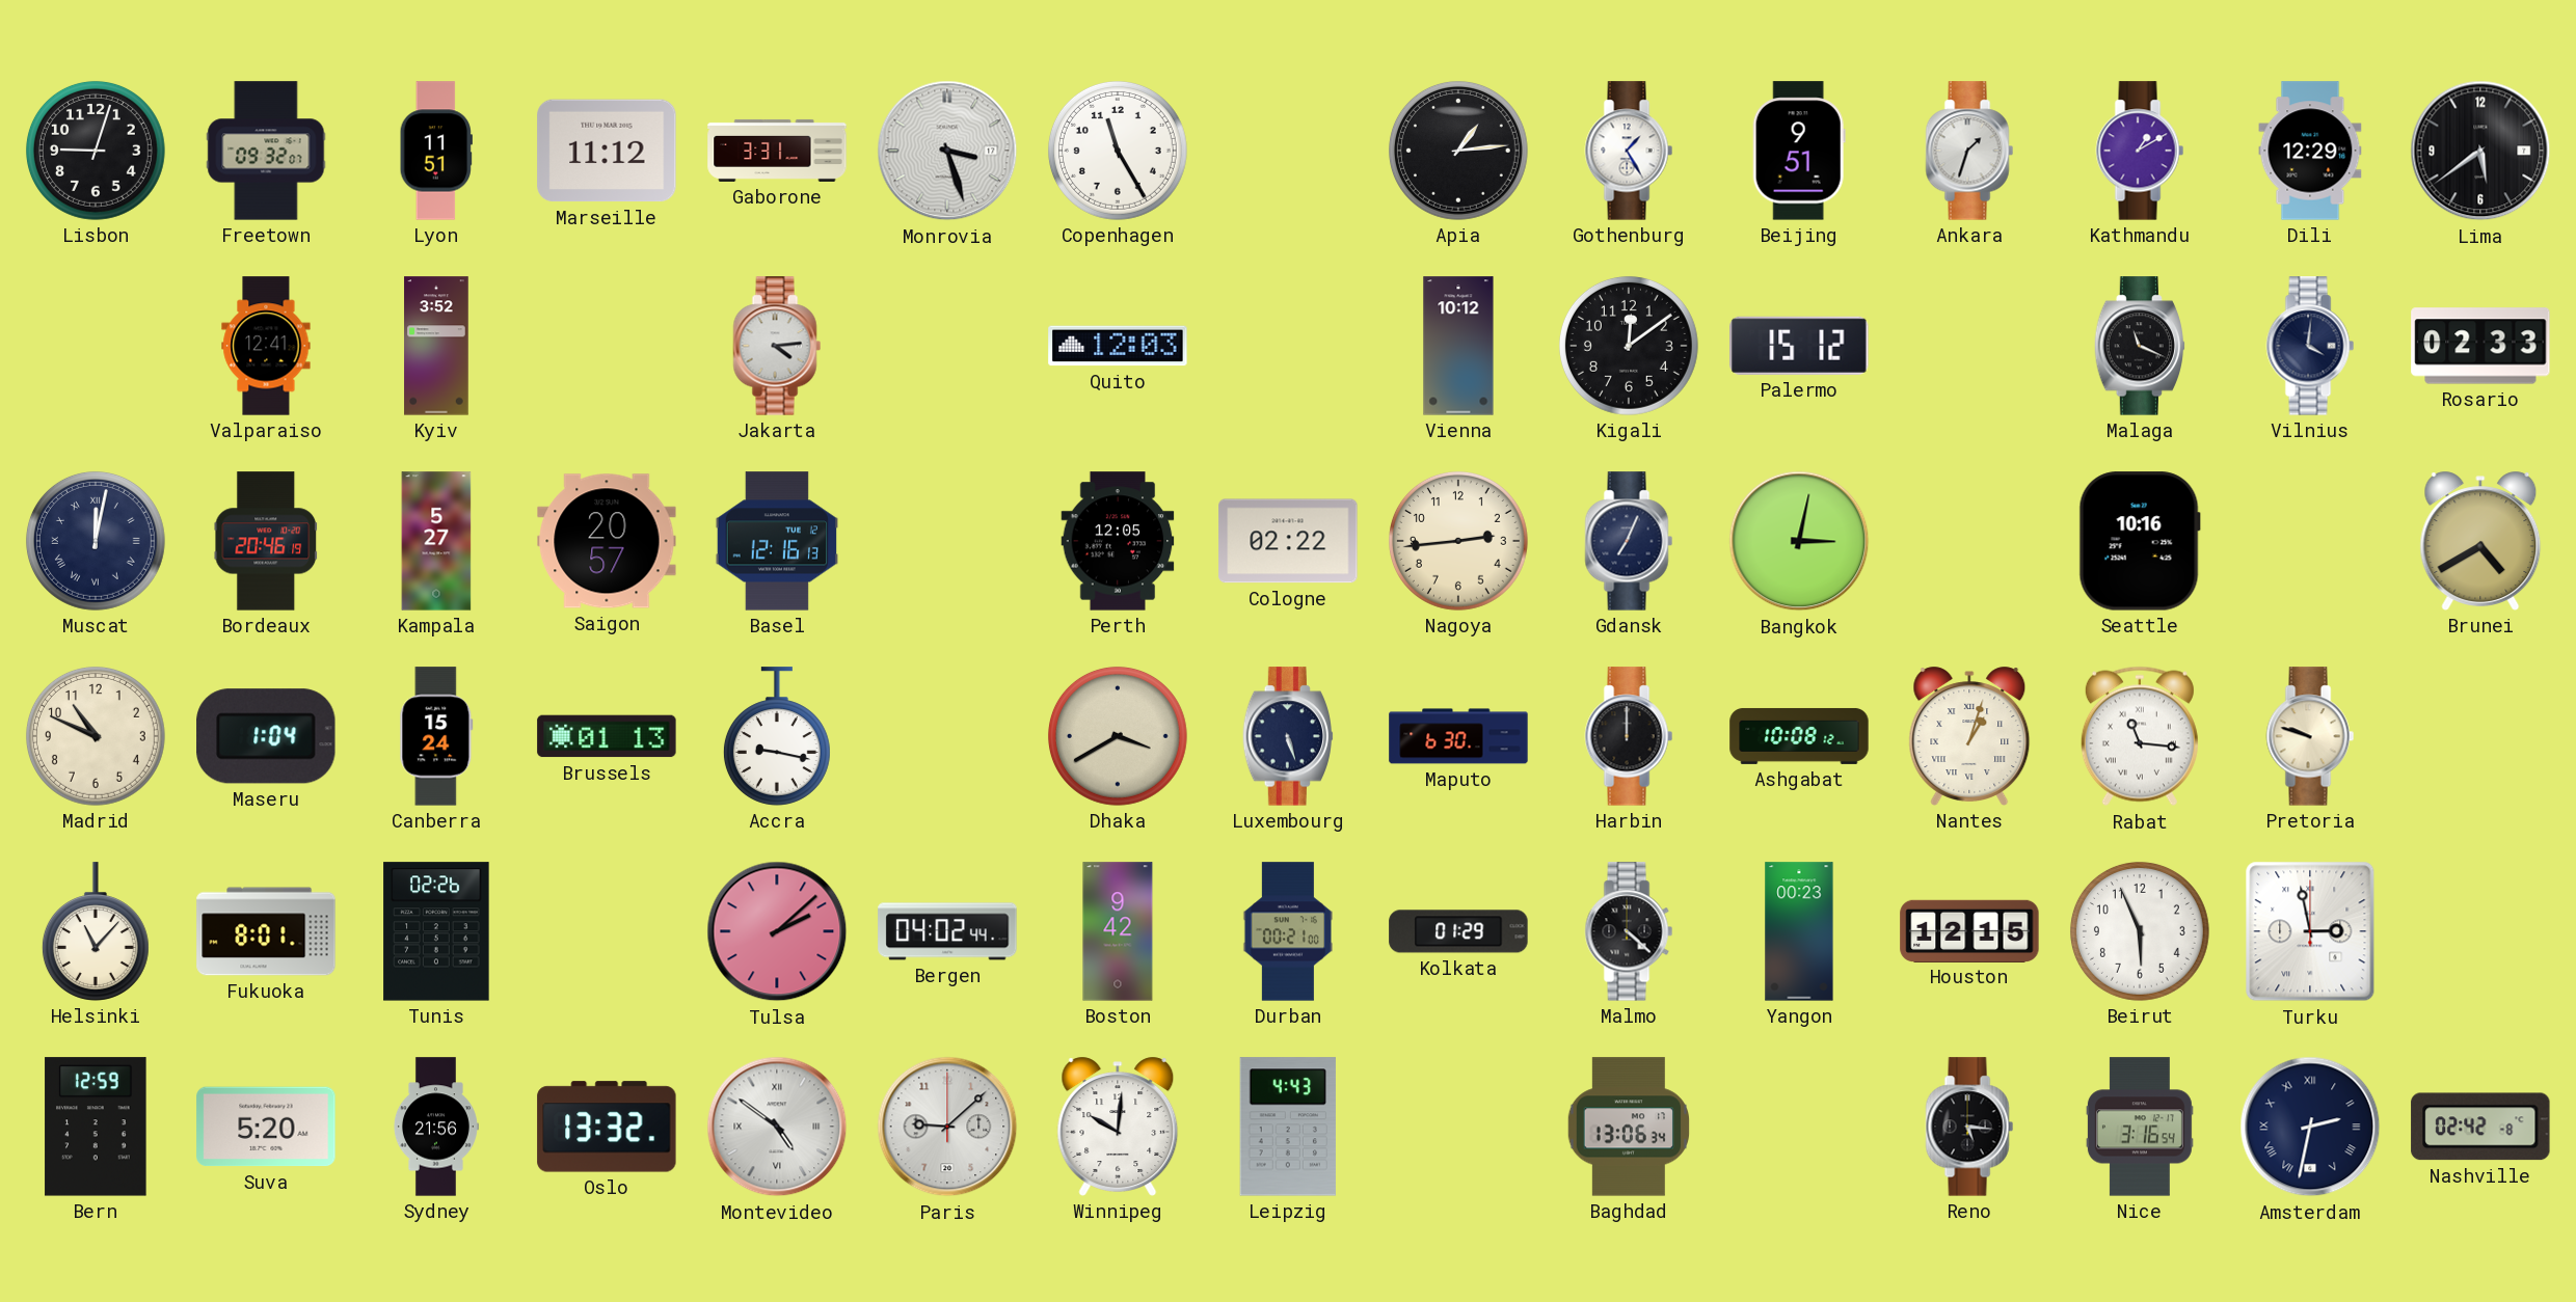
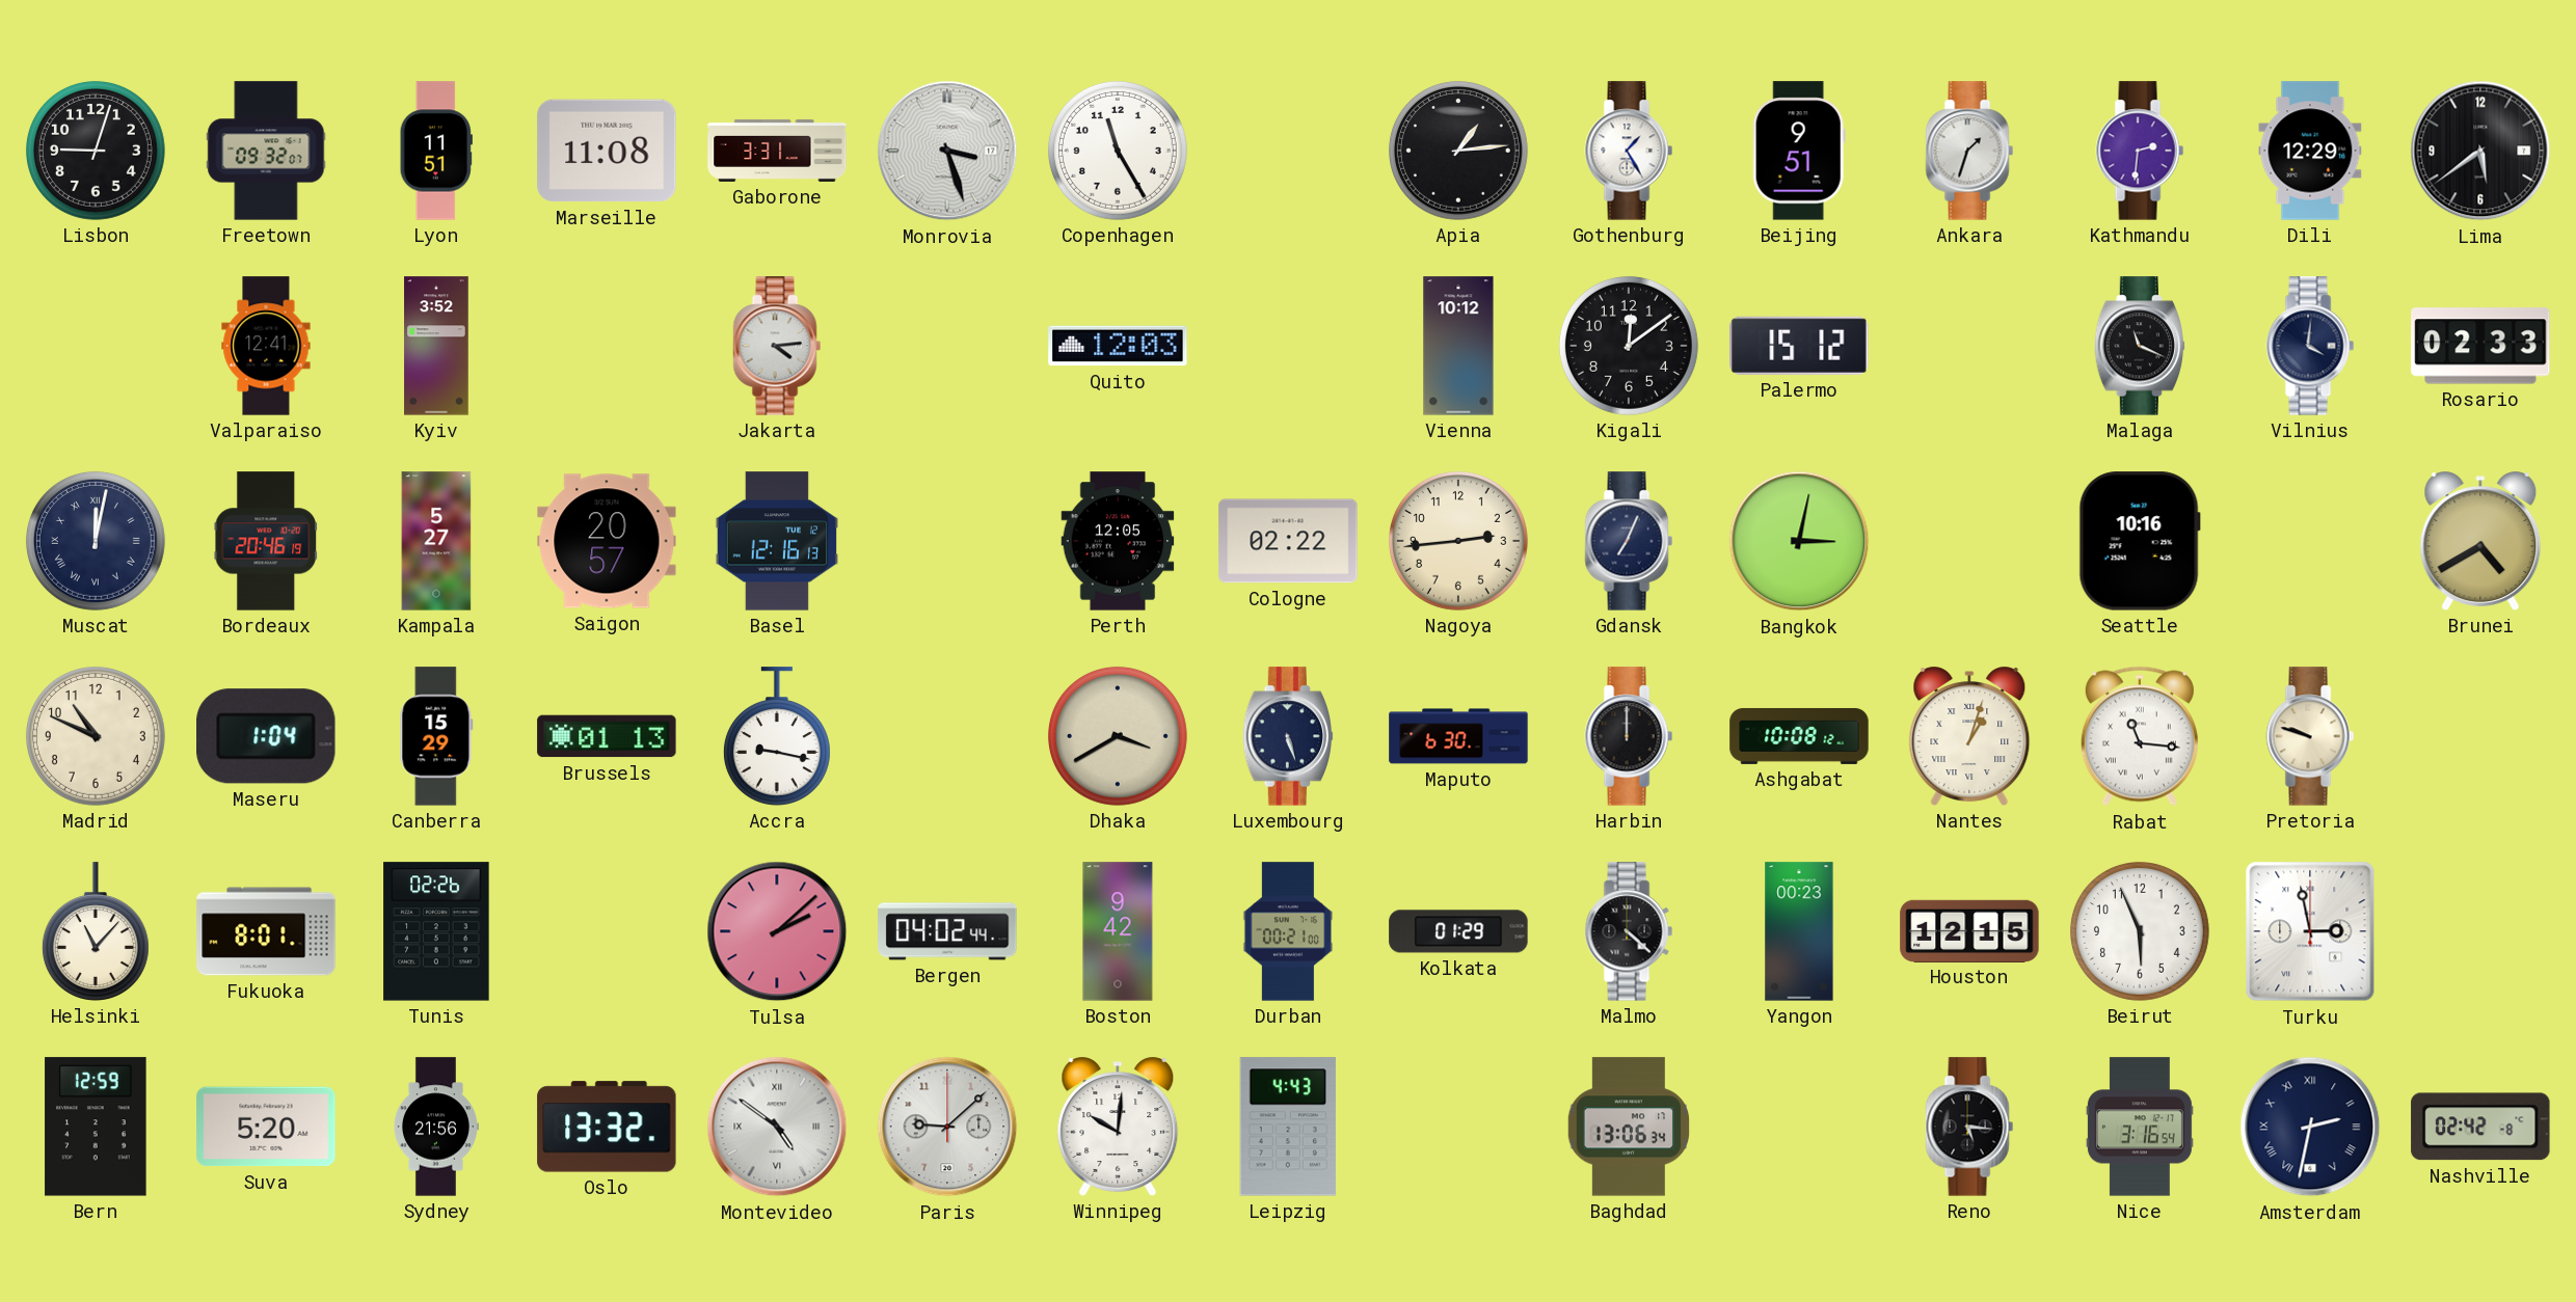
Marseille: 11:12 -> 11:08 (607, 151)
Kathmandu: 1:10 -> 2:31 (2140, 151)
Canberra: 15:24 -> 15:29 (436, 736)
